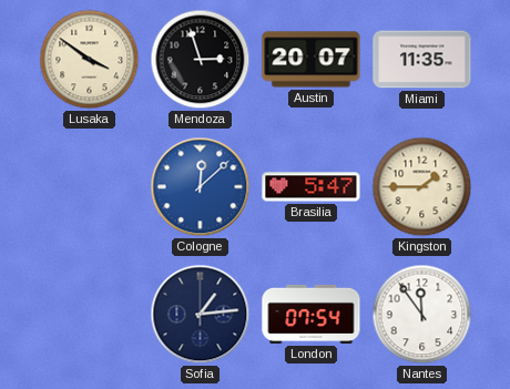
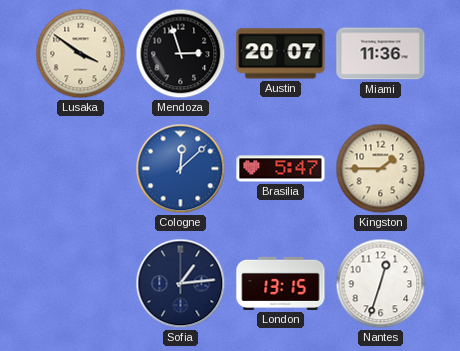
Miami: 11:35 -> 11:36 (381, 54)
London: 07:54 -> 13:15 (281, 283)
Nantes: 11:54 -> 12:33 (381, 284)
